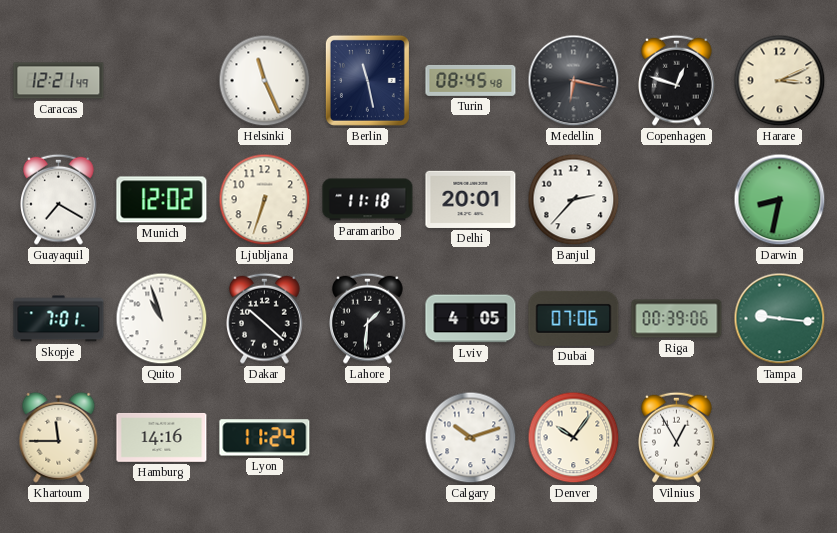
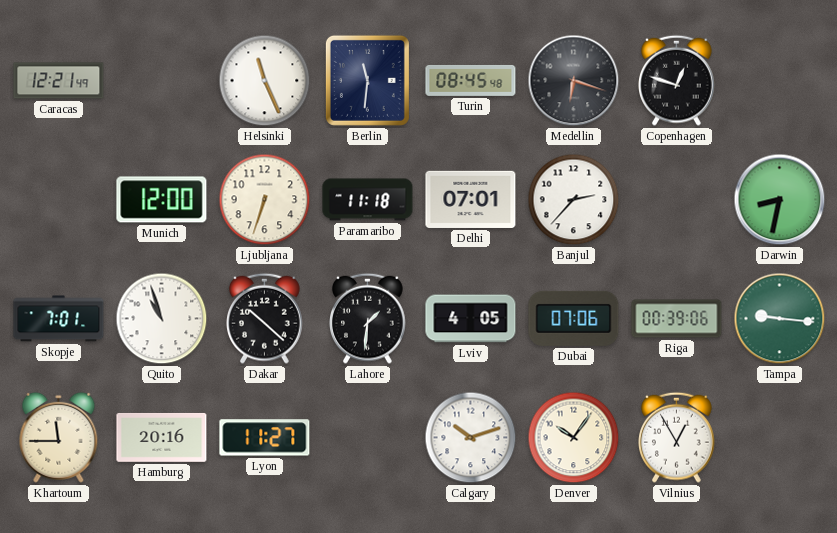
Berlin: 11:28 -> 11:31 (367, 80)
Medellin: 6:17 -> 6:18 (574, 81)
Harare: 3:11 -> none (780, 81)
Guayaquil: 7:20 -> none (59, 199)
Munich: 12:02 -> 12:00 (162, 200)
Delhi: 20:01 -> 07:01 (471, 199)
Hamburg: 14:16 -> 20:16 (162, 437)
Lyon: 11:24 -> 11:27 (265, 438)
